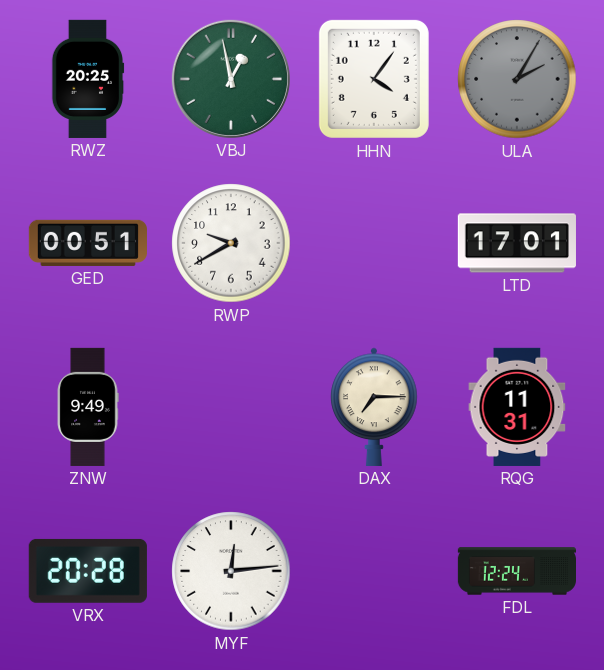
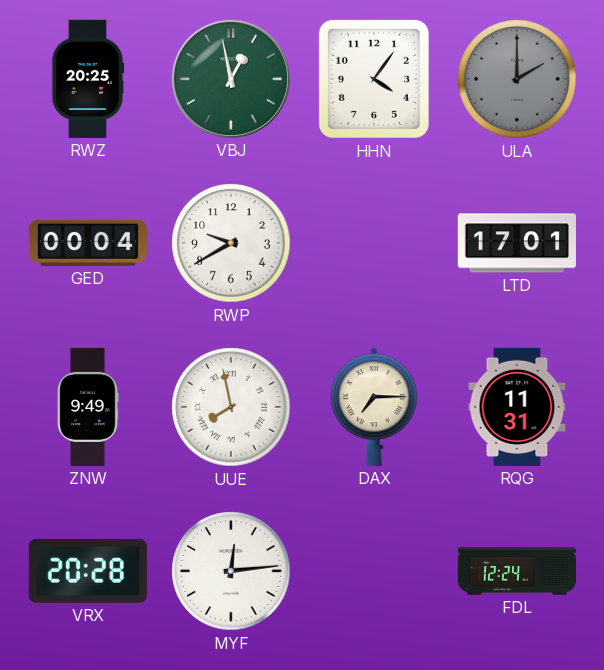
ULA: 2:05 -> 2:00 (517, 79)
GED: 00:51 -> 00:04 (88, 243)
UUE: none -> 7:58 (231, 407)
